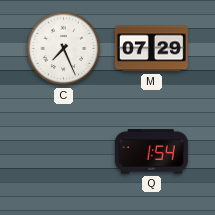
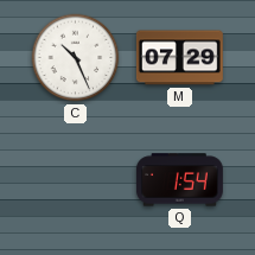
C: 7:26 -> 10:26 (76, 58)
